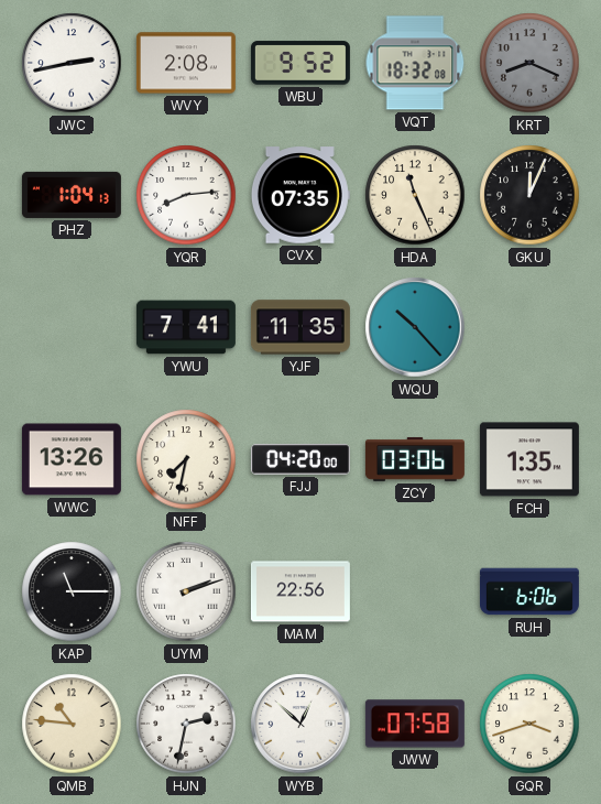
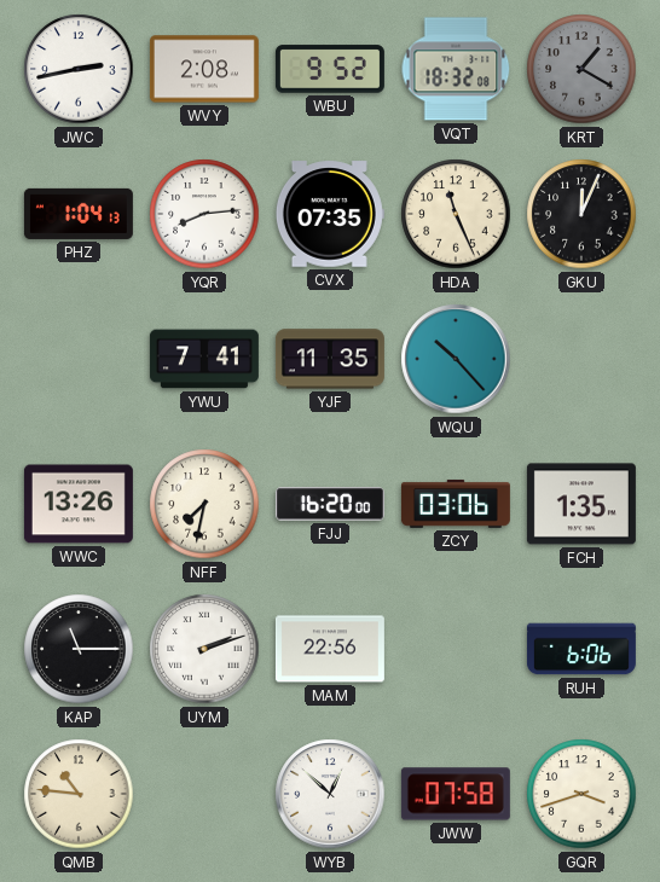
KRT: 8:19 -> 1:20 (581, 69)
FJJ: 04:20 -> 16:20 (330, 504)
HJN: 2:32 -> none (186, 724)
